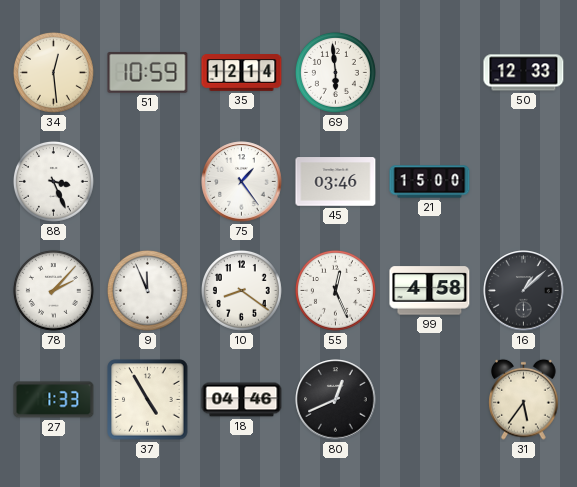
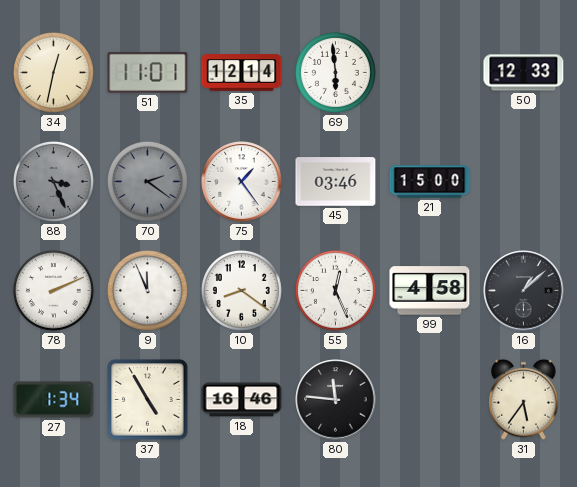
34: 12:29 -> 12:32 (53, 72)
51: 10:59 -> 11:01 (148, 72)
88 dial: white -> grey (53, 181)
70: none -> 2:21 (147, 181)
78: 2:07 -> 2:11 (53, 290)
27: 1:33 -> 1:34 (54, 400)
18: 04:46 -> 16:46 (242, 400)
80: 12:41 -> 11:46 (336, 400)
